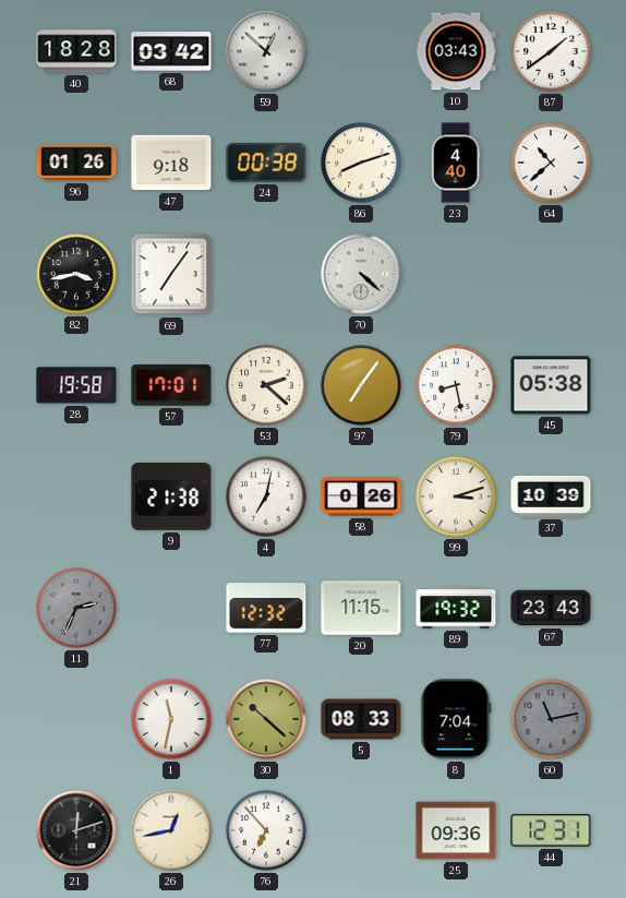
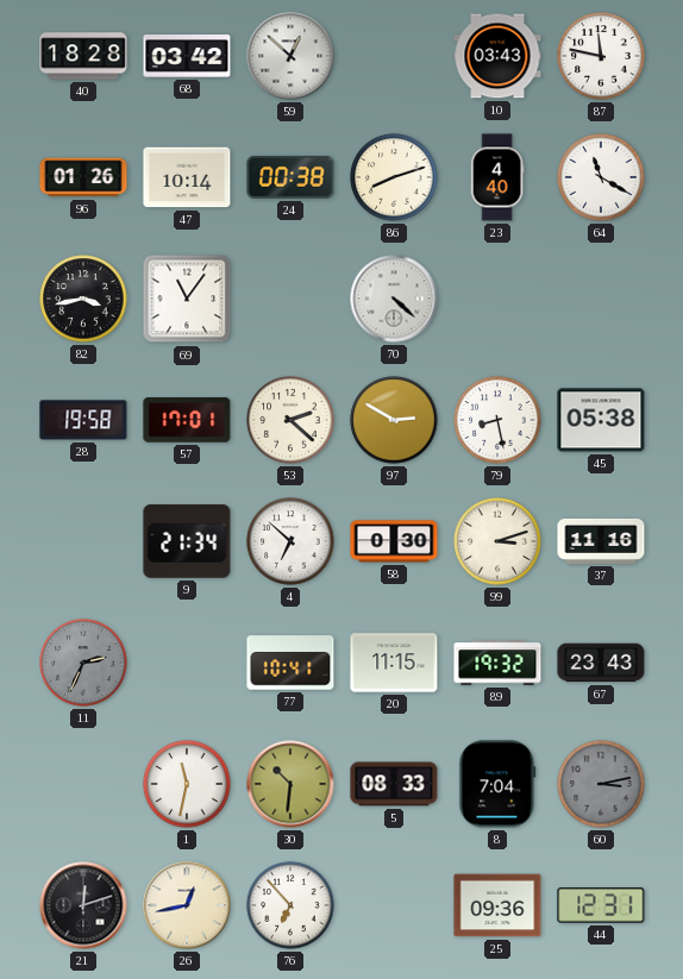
87: 1:39 -> 11:47 (601, 56)
47: 9:18 -> 10:14 (187, 177)
64: 10:38 -> 11:20 (601, 177)
69: 7:06 -> 11:06 (187, 299)
97: 7:06 -> 2:50 (394, 420)
9: 21:38 -> 21:34 (187, 541)
4: 7:02 -> 6:52 (290, 541)
58: 0:26 -> 0:30 (394, 541)
37: 10:39 -> 11:16 (601, 541)
77: 12:32 -> 10:41 (290, 663)
30: 10:22 -> 10:31 (290, 784)
60: 11:13 -> 3:13 (601, 784)
